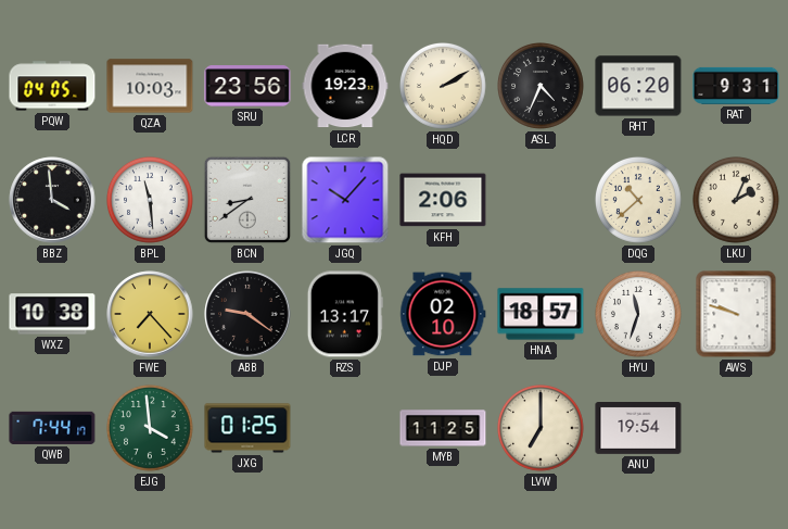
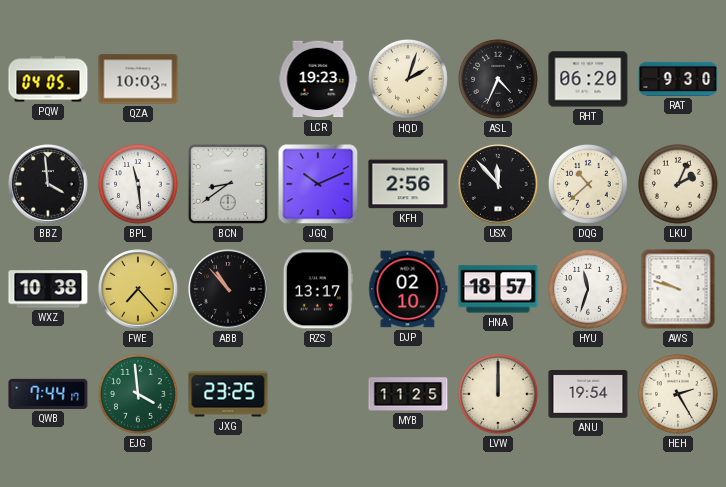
SRU: 23:56 -> none (247, 86)
HQD: 2:10 -> 2:03 (409, 80)
RAT: 9:31 -> 9:30 (678, 79)
JGQ: 10:07 -> 10:11 (318, 184)
KFH: 2:06 -> 2:56 (408, 184)
USX: none -> 11:53 (498, 184)
ABB: 9:21 -> 10:53 (228, 289)
JXG: 01:25 -> 23:25 (228, 394)
LVW: 7:00 -> 12:00 (499, 395)
HEH: none -> 2:25 (679, 395)
